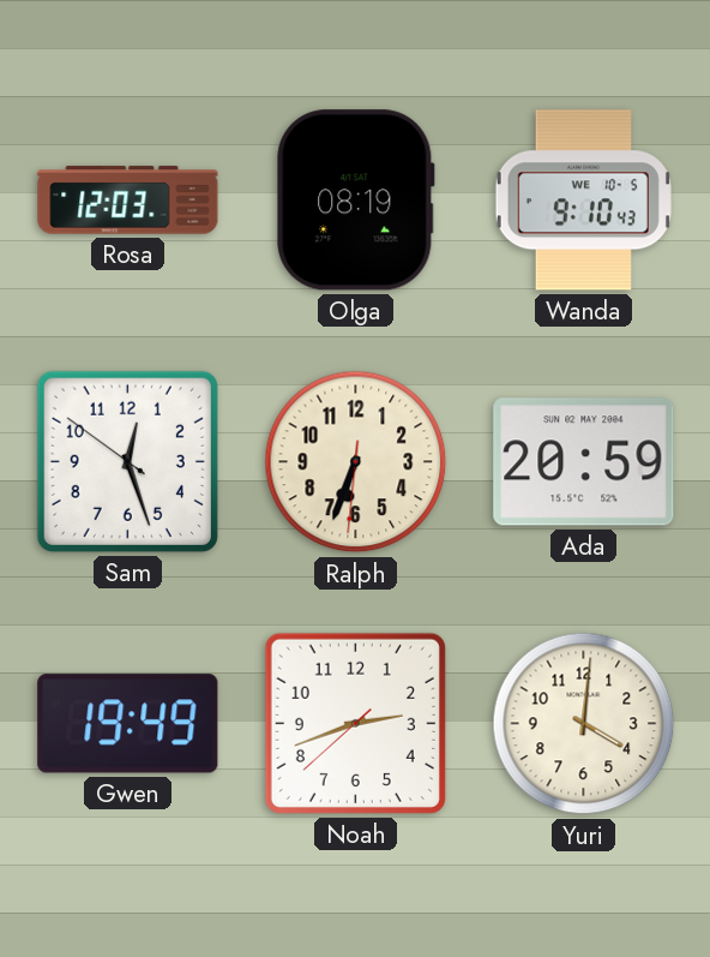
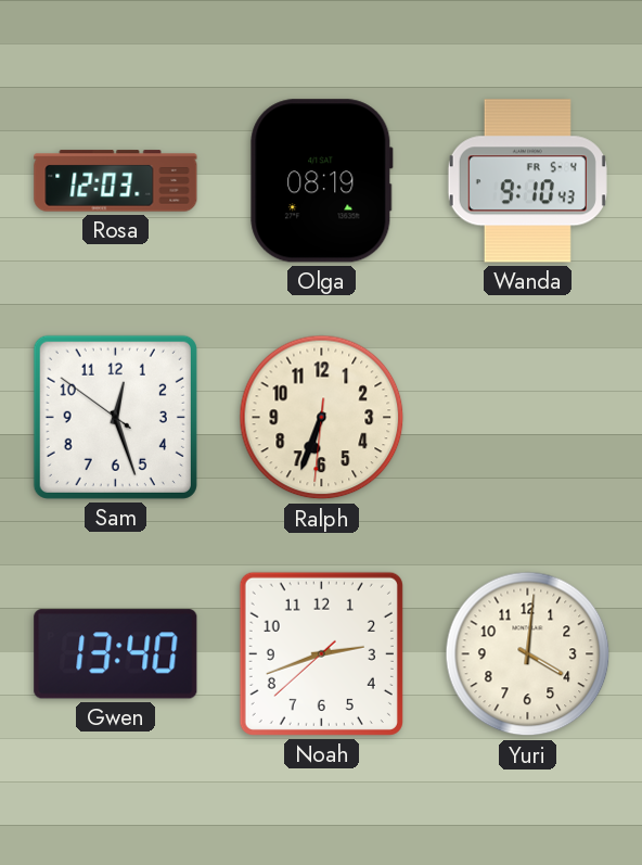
Wanda date: WE 10-5 -> FR 5-4 (527, 181)
Ada: 20:59 -> none (584, 462)
Gwen: 19:49 -> 13:40 (116, 654)
